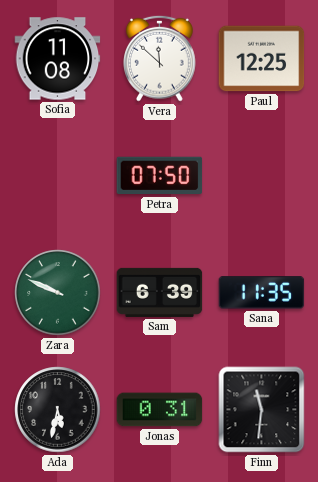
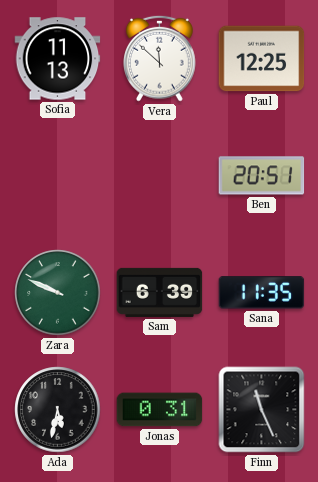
Sofia: 11:08 -> 11:13 (58, 59)
Petra: 07:50 -> none (160, 176)
Ben: none -> 20:51 (262, 176)
Finn: 11:31 -> 11:26 (262, 410)
